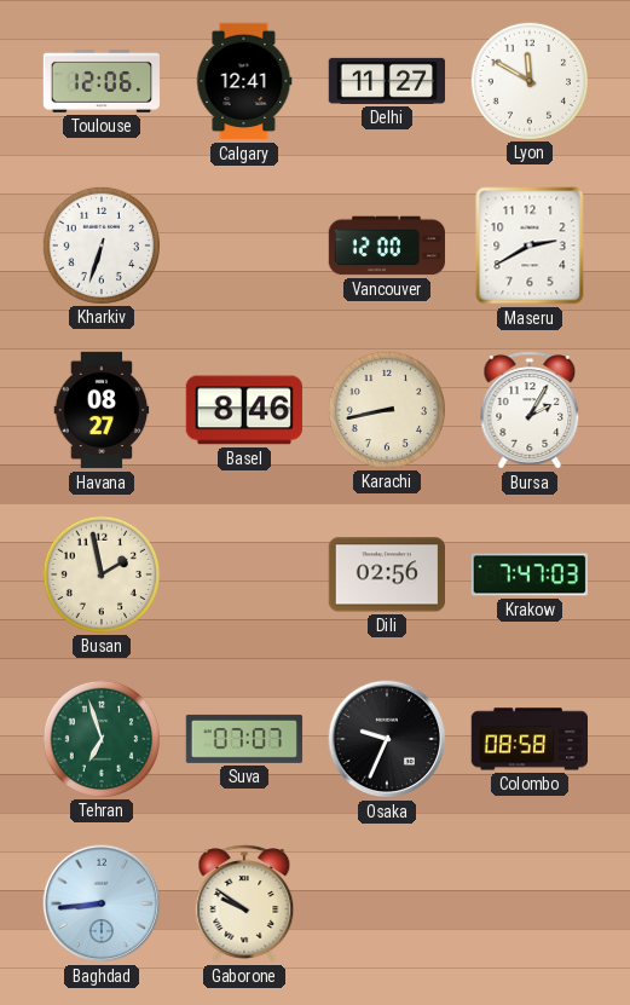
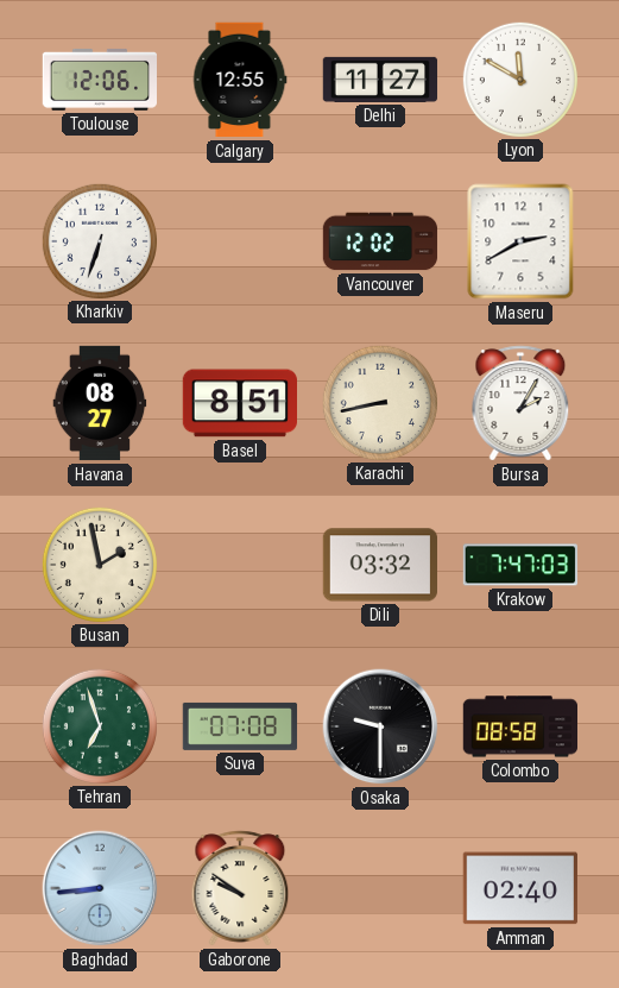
Calgary: 12:41 -> 12:55 (240, 80)
Vancouver: 12:00 -> 12:02 (380, 241)
Basel: 8:46 -> 8:51 (239, 403)
Dili: 02:56 -> 03:32 (379, 565)
Suva: 07:07 -> 07:08 (240, 726)
Osaka: 9:34 -> 9:30 (380, 726)
Amman: none -> 02:40 (520, 888)
